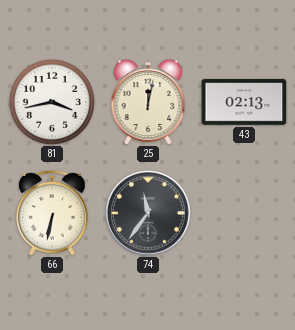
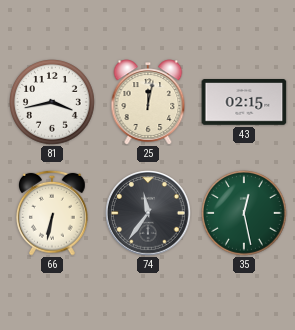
43: 02:13 -> 02:15 (244, 103)
35: none -> 12:28 (245, 214)
